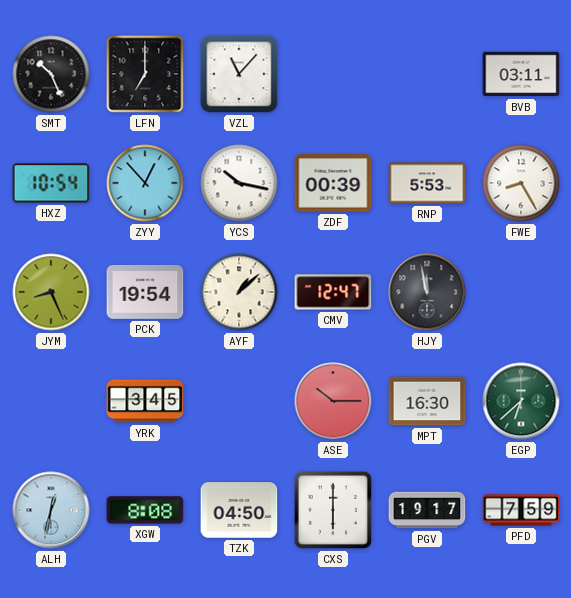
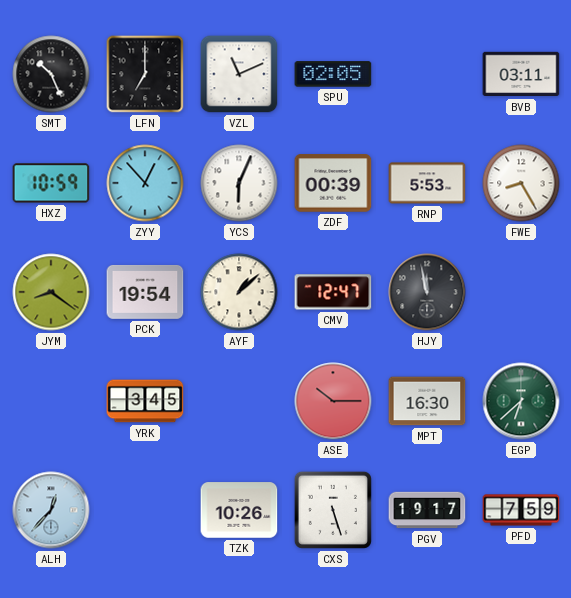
VZL: 11:07 -> 11:11 (239, 74)
SPU: none -> 02:05 (333, 74)
HXZ: 10:54 -> 10:59 (51, 183)
YCS: 10:17 -> 6:04 (239, 183)
JYM: 8:26 -> 8:21 (51, 292)
ALH: 12:32 -> 12:37 (51, 510)
XGW: 8:08 -> none (145, 510)
TZK: 04:50 -> 10:26 (239, 510)
CXS: 6:00 -> 5:27 (333, 510)
